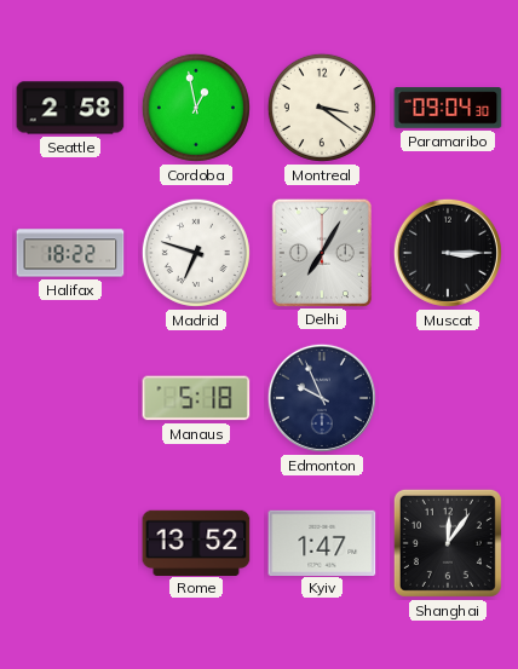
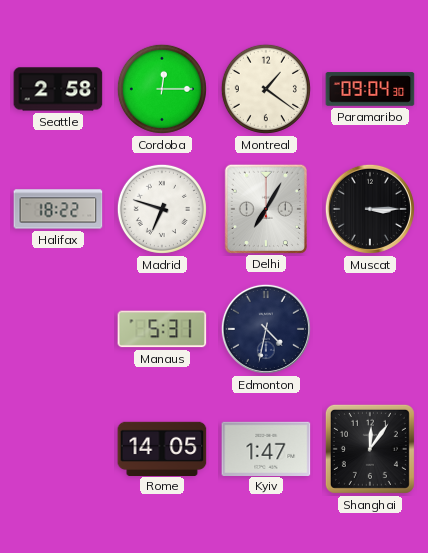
Cordoba: 12:58 -> 12:15 (162, 89)
Montreal: 3:21 -> 1:21 (266, 89)
Manaus: 5:18 -> 5:31 (162, 329)
Edmonton: 9:56 -> 4:32 (266, 329)
Rome: 13:52 -> 14:05 (162, 448)
